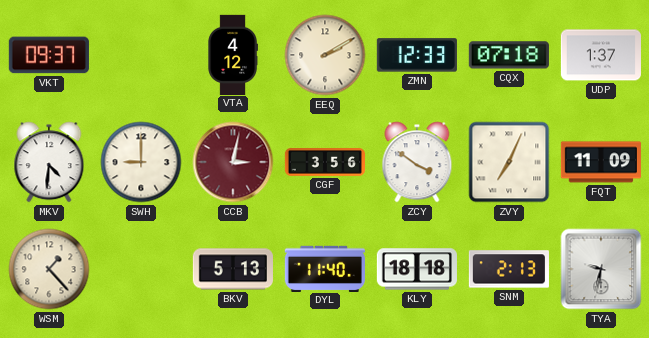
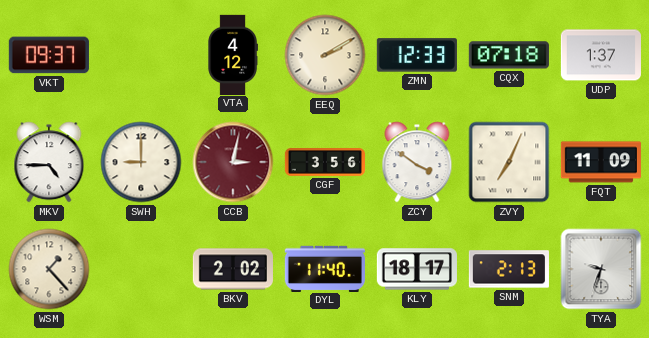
MKV: 4:31 -> 4:45 (49, 162)
BKV: 5:13 -> 2:02 (233, 269)
KLY: 18:18 -> 18:17 (417, 269)
TYA: 9:32 -> 9:33 (601, 269)
